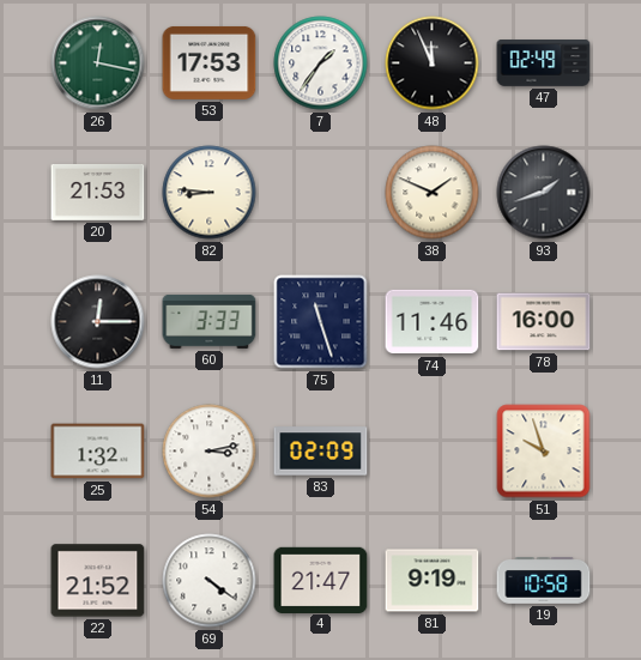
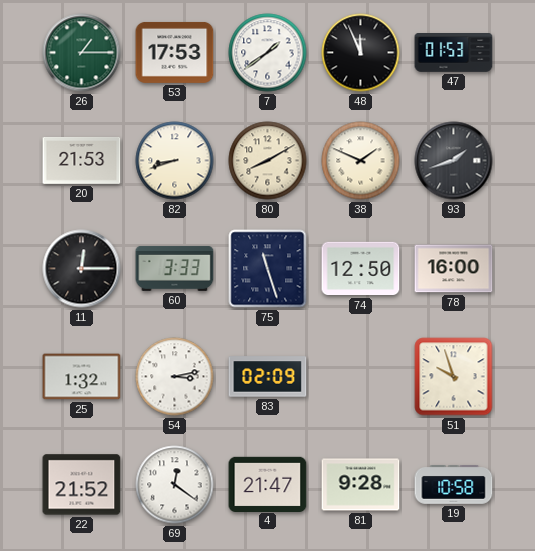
26: 12:17 -> 1:15 (82, 53)
7: 1:36 -> 1:39 (268, 53)
47: 02:49 -> 01:53 (454, 53)
82: 8:46 -> 8:42 (175, 161)
80: none -> 8:10 (268, 161)
74: 11:46 -> 12:50 (361, 269)
69: 4:21 -> 12:21 (175, 485)
81: 9:19 -> 9:28 (361, 485)
